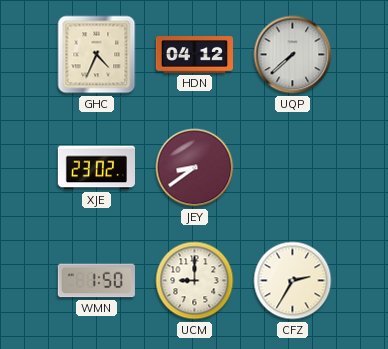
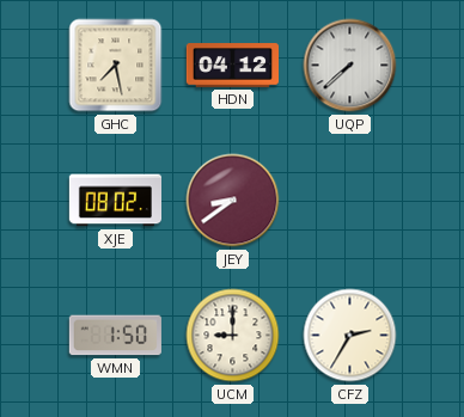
GHC: 4:34 -> 7:28 (116, 66)
XJE: 23:02 -> 08:02 (115, 201)
